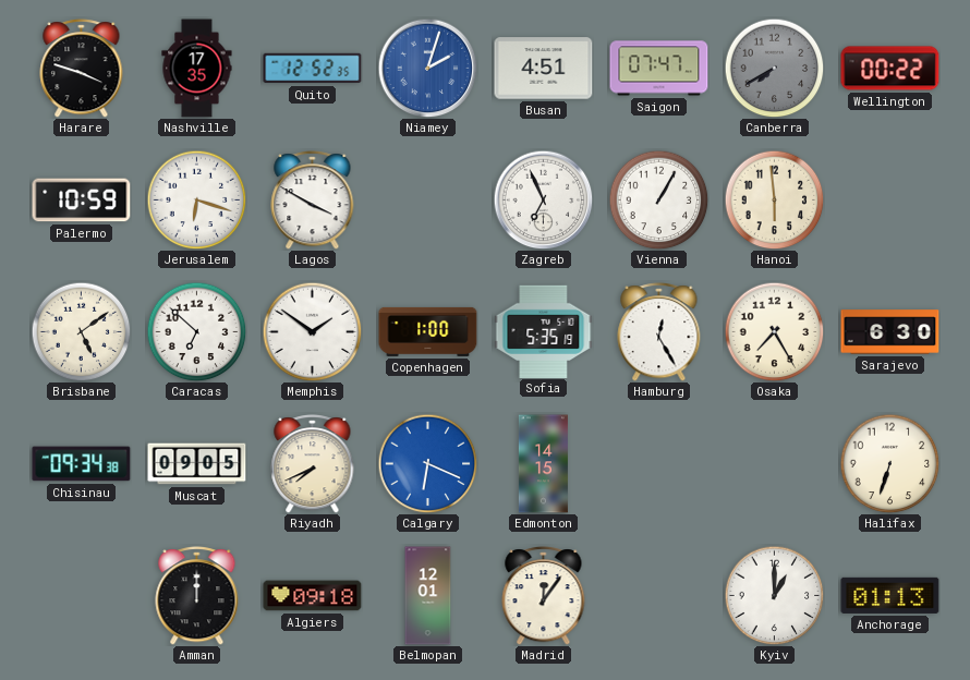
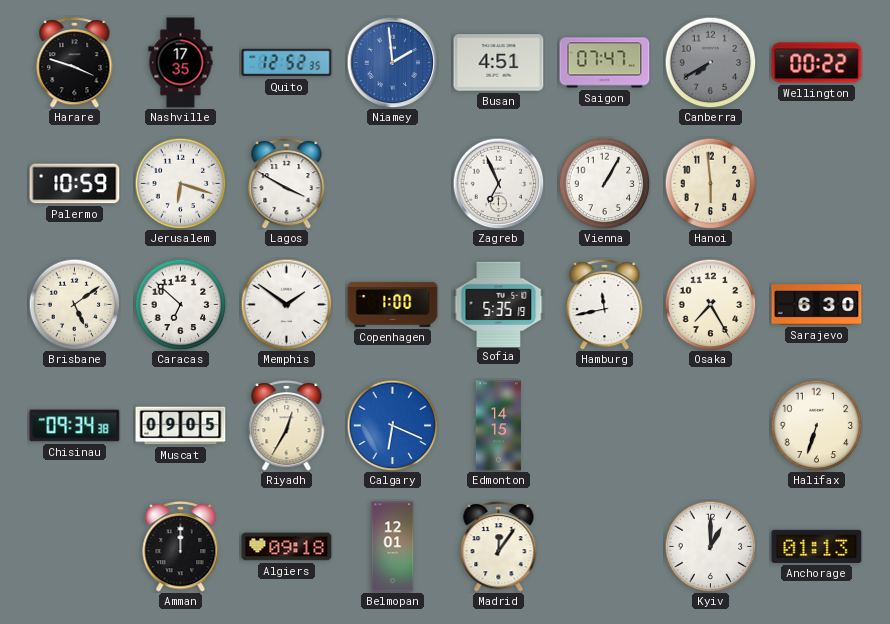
Niamey: 2:03 -> 1:59 (392, 62)
Hamburg: 12:25 -> 11:43 (605, 305)
Riyadh: 7:41 -> 12:35 (287, 426)
